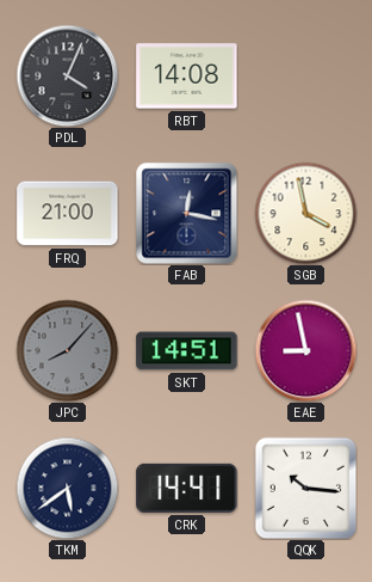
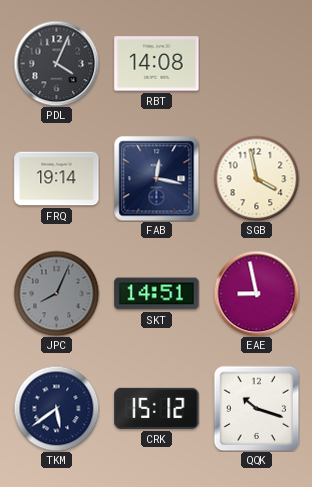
FRQ: 21:00 -> 19:14 (57, 179)
JPC: 8:07 -> 8:04 (56, 293)
CRK: 14:41 -> 15:12 (157, 408)
QQK: 10:16 -> 10:18 (256, 408)
